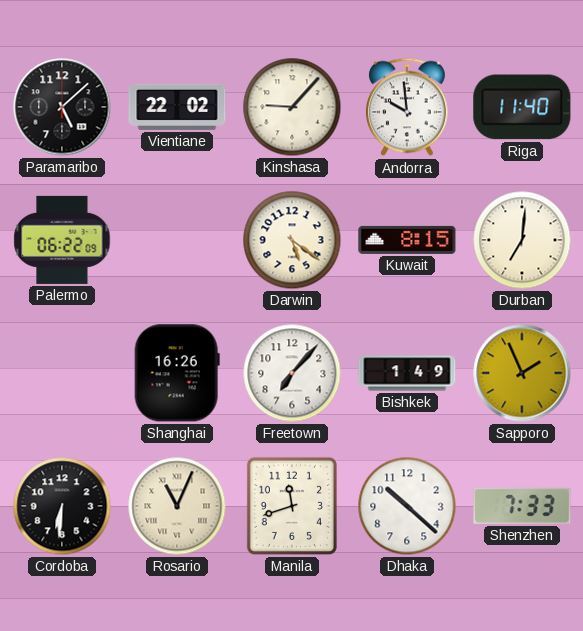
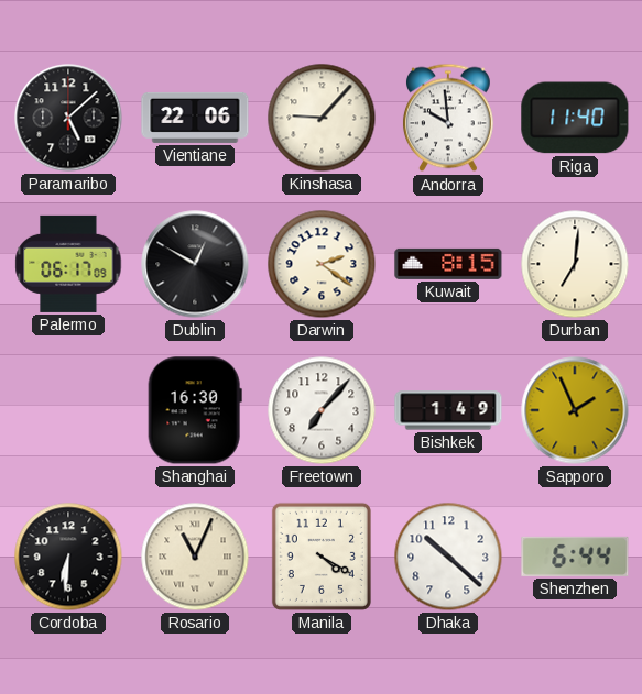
Vientiane: 22:02 -> 22:06 (195, 118)
Palermo: 06:22 -> 06:17 (68, 264)
Dublin: none -> 12:50 (195, 264)
Darwin: 5:21 -> 2:21 (322, 264)
Shanghai: 16:26 -> 16:30 (195, 410)
Manila: 11:42 -> 4:20 (322, 557)
Shenzhen: 7:33 -> 6:44 (575, 557)
